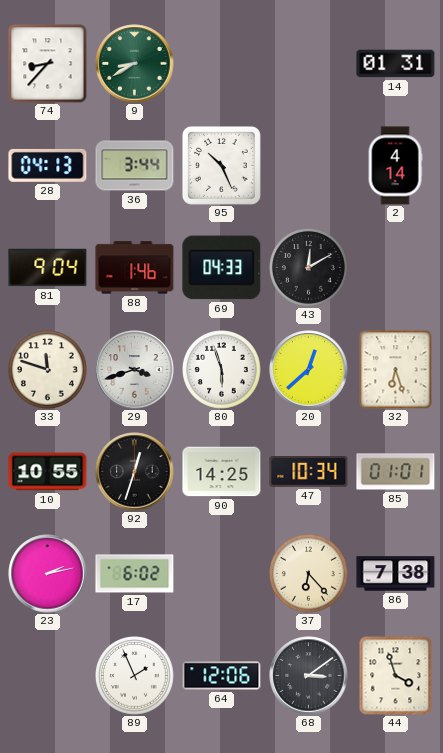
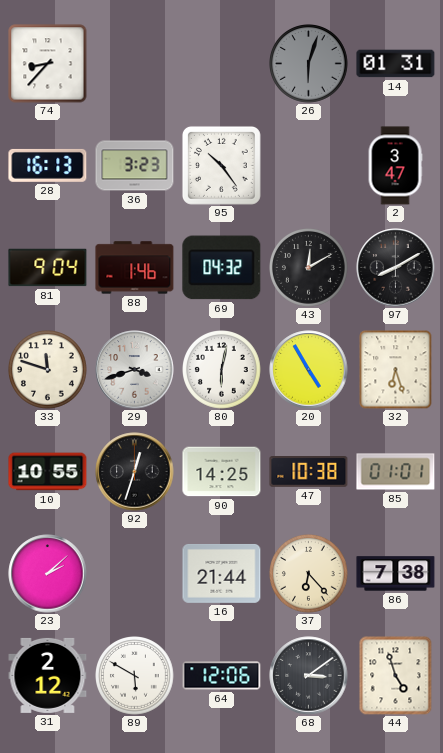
9: 8:40 -> none (135, 64)
26: none -> 6:03 (309, 64)
28: 04:13 -> 16:13 (48, 165)
36: 3:44 -> 3:23 (135, 166)
95: 10:26 -> 10:24 (221, 165)
2: 4:14 -> 3:47 (395, 166)
69: 04:33 -> 04:32 (222, 268)
97: none -> 8:10 (396, 268)
80: 5:57 -> 6:02 (222, 370)
20: 12:38 -> 4:55 (309, 370)
47: 10:34 -> 10:38 (309, 472)
23: 2:13 -> 2:08 (48, 574)
17: 6:02 -> none (135, 574)
16: none -> 21:44 (222, 573)
31: none -> 2:12 (48, 675)
89: 1:56 -> 5:50 (135, 676)
44: 3:57 -> 4:57 (396, 676)
